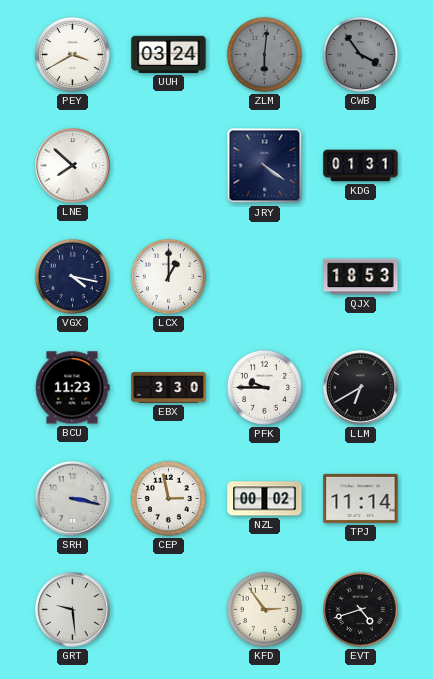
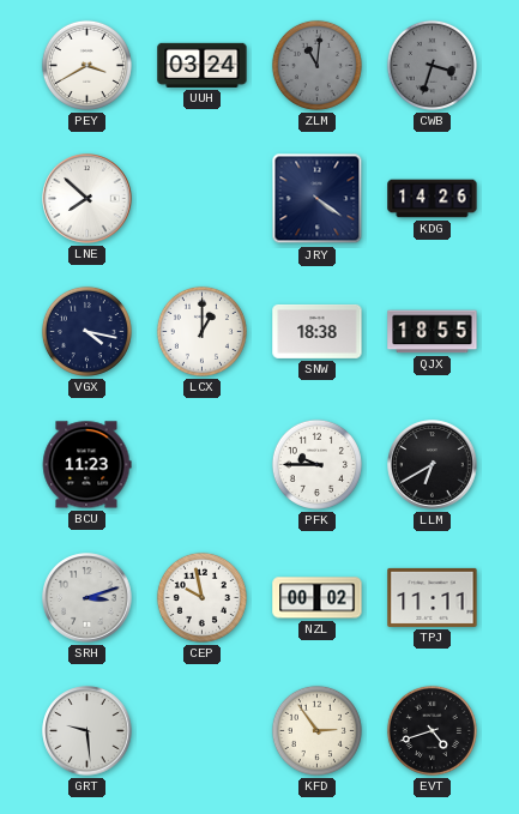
ZLM: 6:01 -> 11:01 (316, 65)
CWB: 3:54 -> 3:33 (432, 65)
KDG: 01:31 -> 14:26 (433, 199)
SNW: none -> 18:38 (318, 331)
QJX: 18:53 -> 18:55 (433, 332)
EBX: 3:30 -> none (169, 388)
SRH: 3:17 -> 3:12 (87, 598)
CEP: 2:58 -> 9:58 (201, 597)
TPJ: 11:14 -> 11:11 (433, 597)
